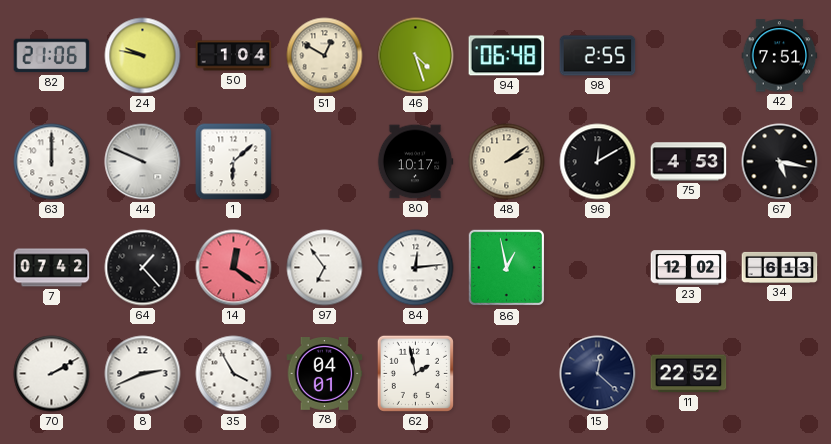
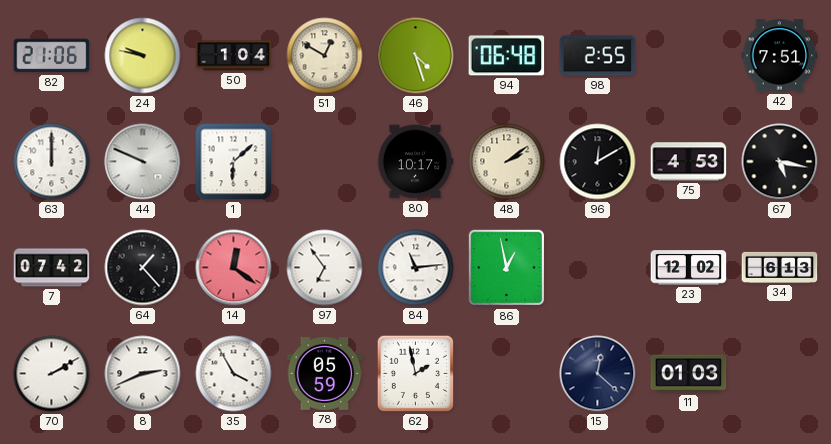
84: 12:14 -> 11:14 (416, 268)
78: 04:01 -> 05:59 (325, 374)
11: 22:52 -> 01:03 (689, 374)
